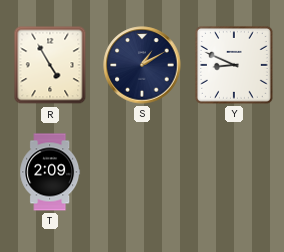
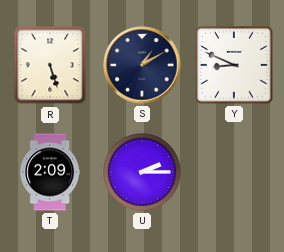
R: 4:55 -> 5:27 (50, 65)
U: none -> 2:15 (143, 173)
